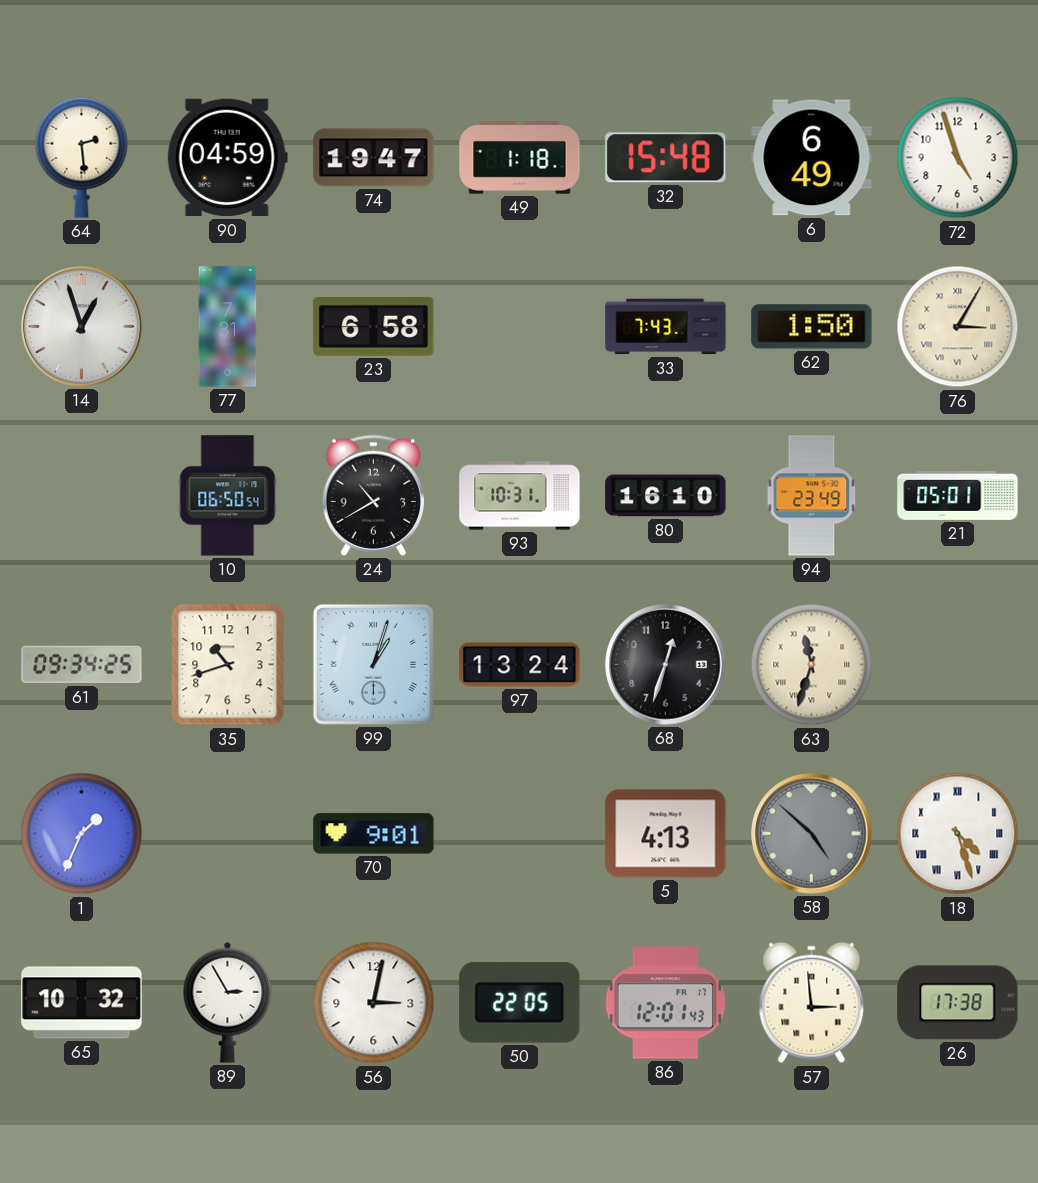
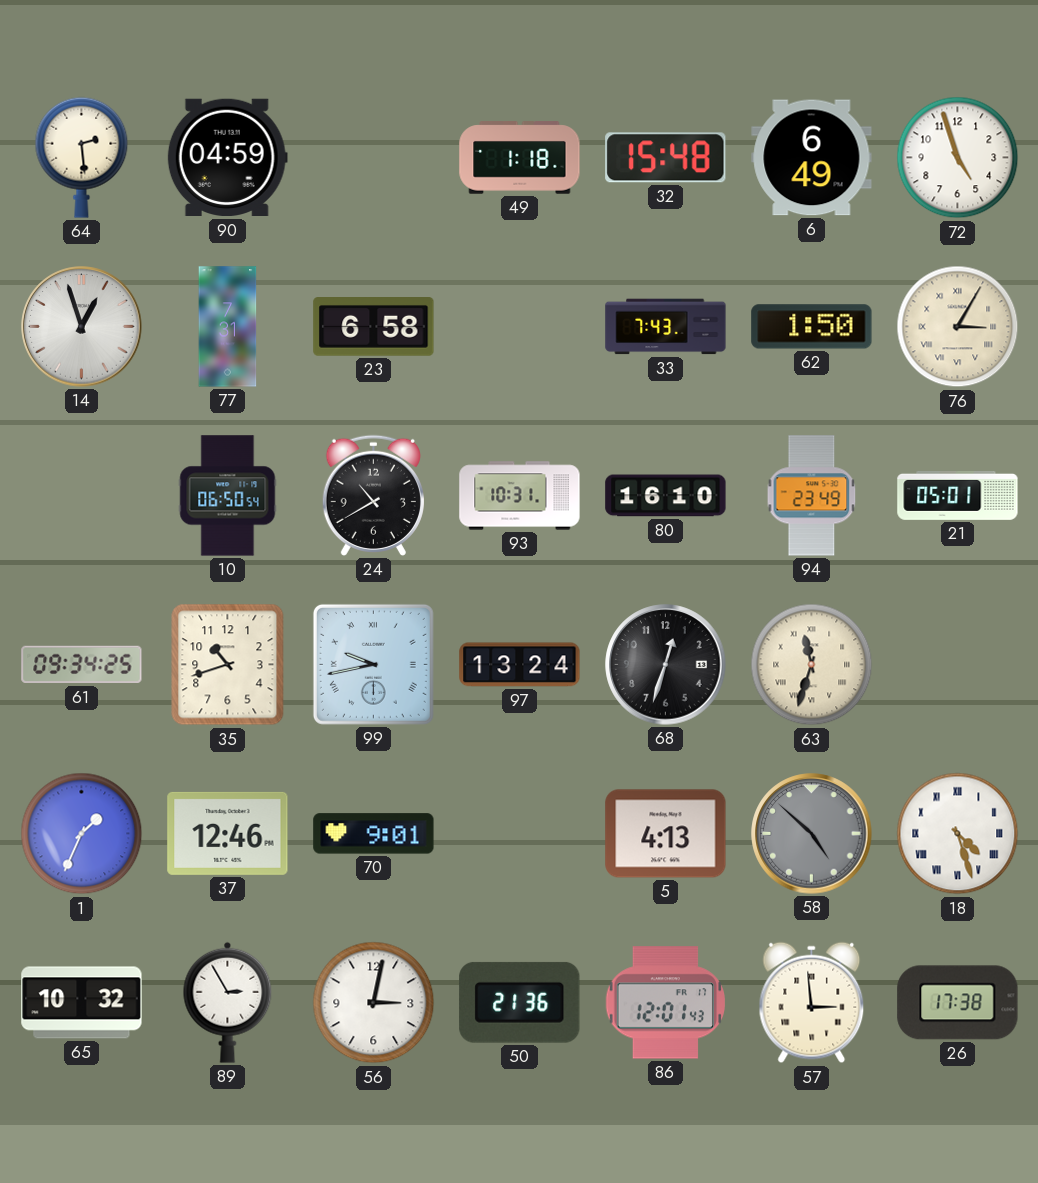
74: 19:47 -> none (374, 158)
99: 1:03 -> 9:43 (373, 664)
37: none -> 12:46 (228, 833)
50: 22:05 -> 21:36 (520, 1002)
